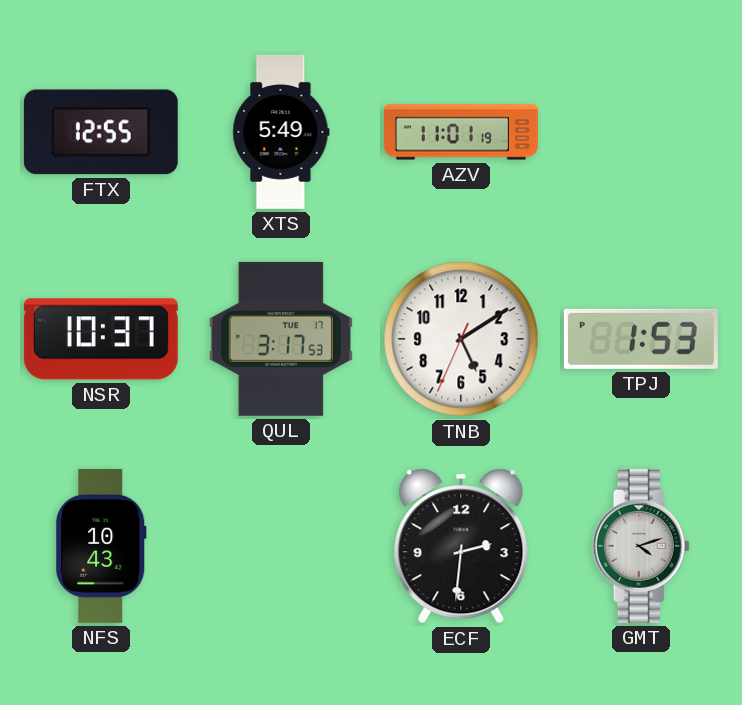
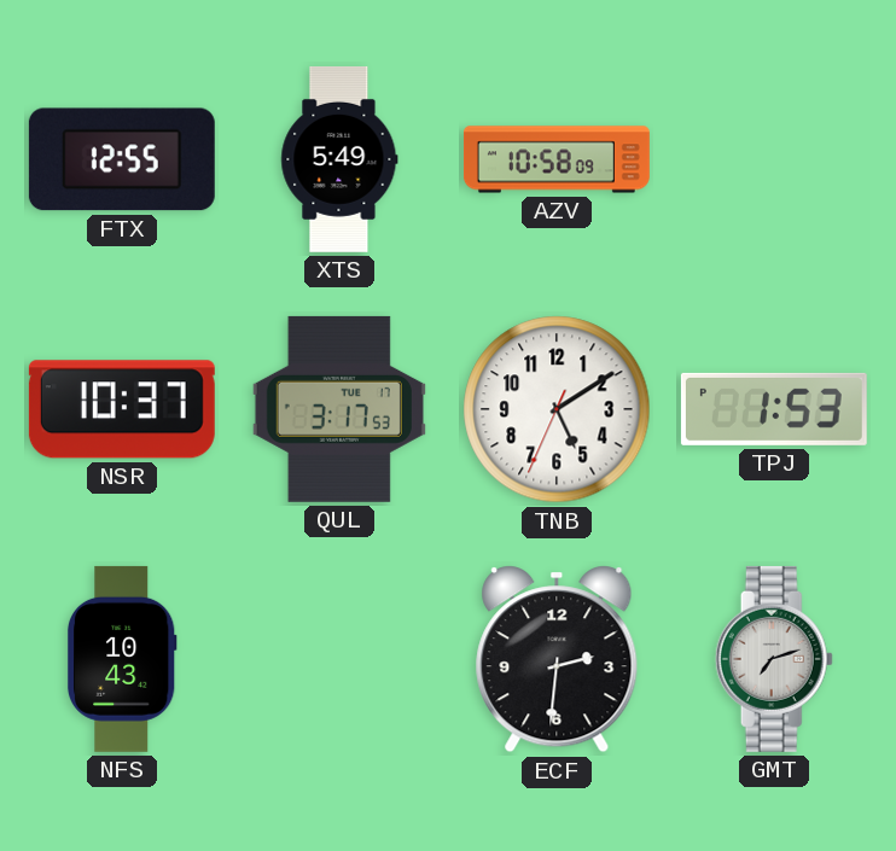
AZV: 11:01 -> 10:58 (557, 159)
GMT: 4:12 -> 7:12 (774, 659)
